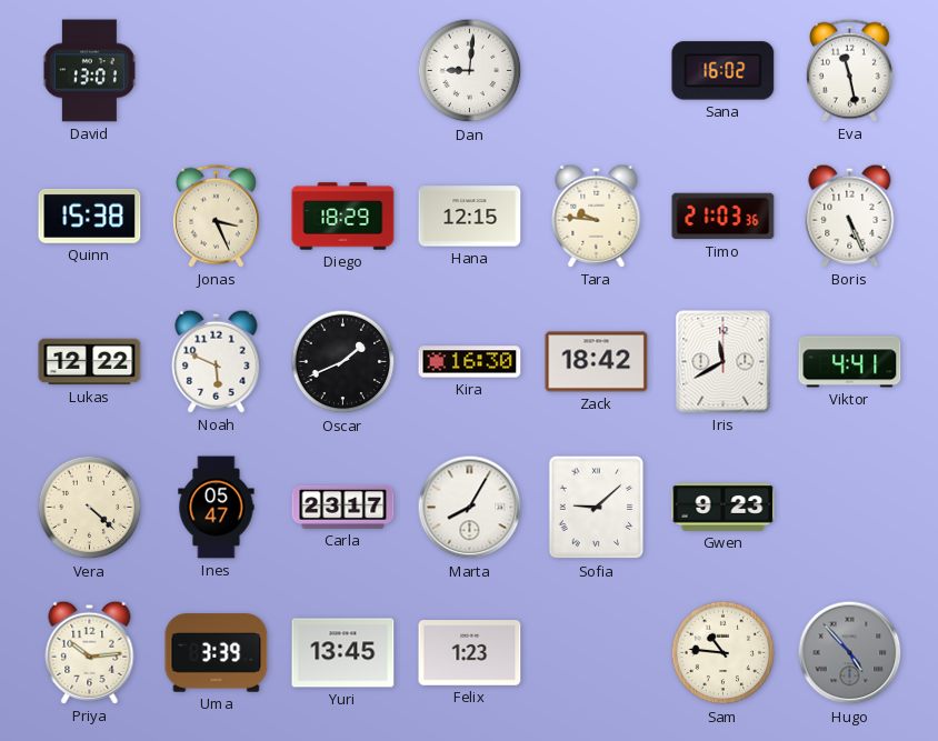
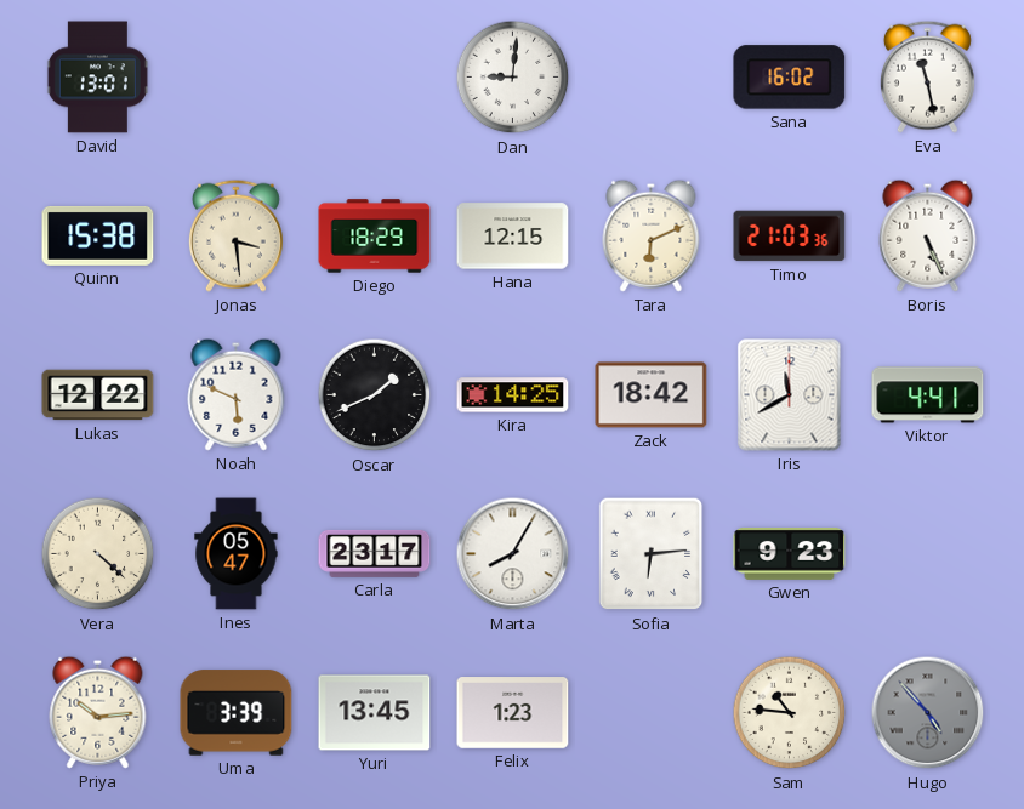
Jonas: 3:26 -> 3:29 (235, 235)
Tara: 9:46 -> 6:11 (652, 235)
Kira: 16:30 -> 14:25 (513, 395)
Sofia: 9:08 -> 6:14 (652, 554)
